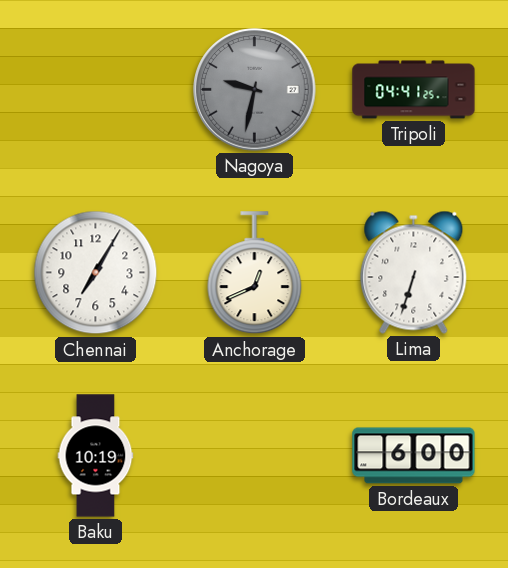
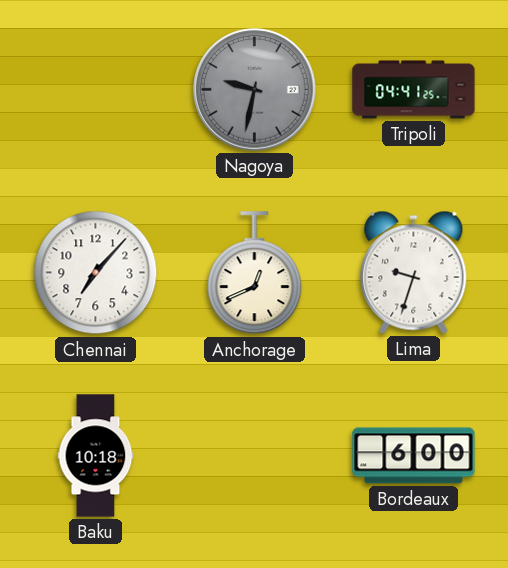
Chennai: 7:05 -> 7:07 (96, 273)
Lima: 6:33 -> 9:33 (414, 272)
Baku: 10:19 -> 10:18 (96, 456)
